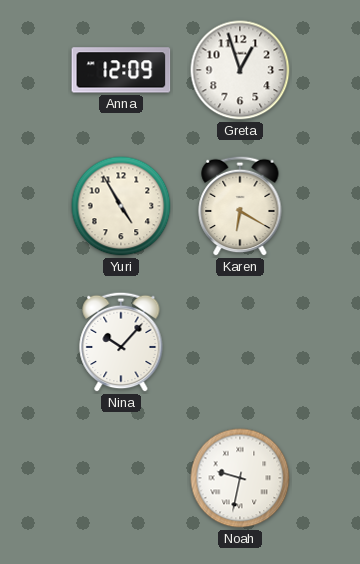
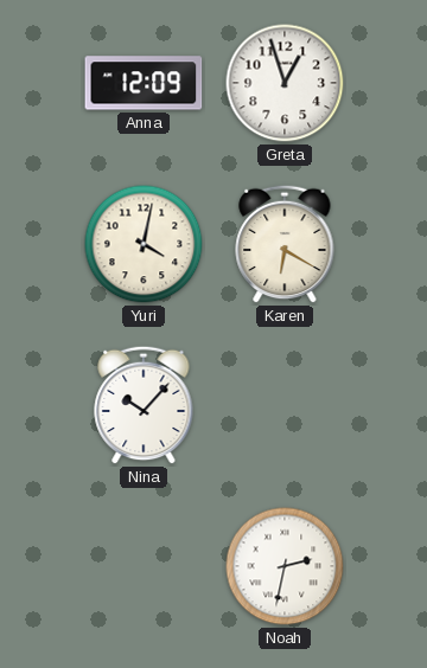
Yuri: 4:55 -> 4:02 (144, 244)
Noah: 9:32 -> 2:32 (285, 566)
